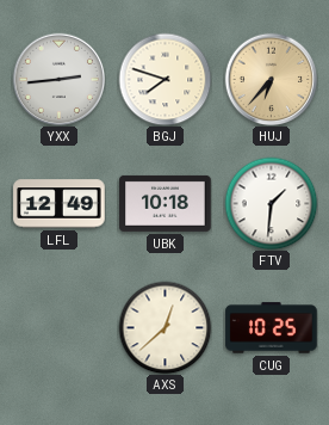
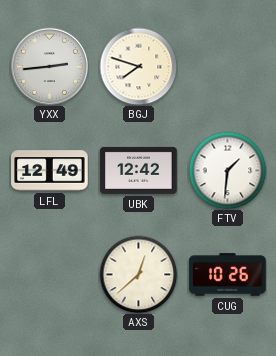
HUJ: 6:37 -> none (271, 79)
UBK: 10:18 -> 12:42 (139, 170)
CUG: 10:25 -> 10:26 (228, 275)
